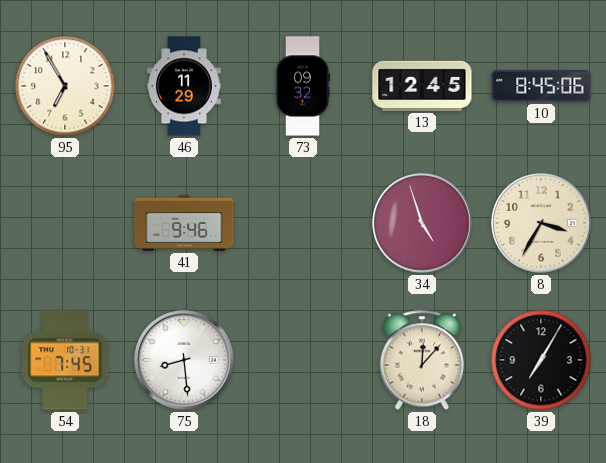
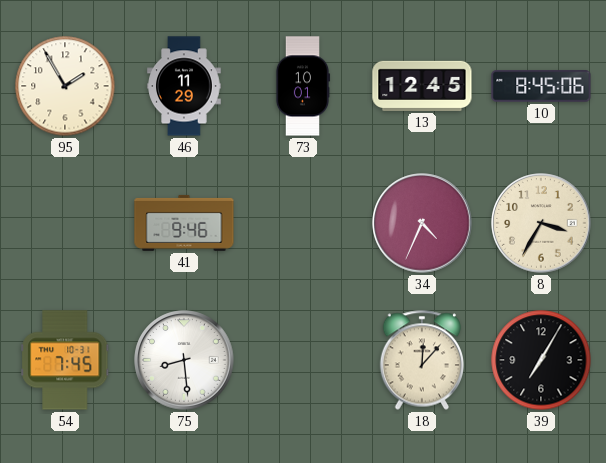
95: 6:55 -> 1:55 (65, 86)
73: 09:32 -> 10:01 (303, 86)
34: 4:57 -> 4:34 (422, 223)
